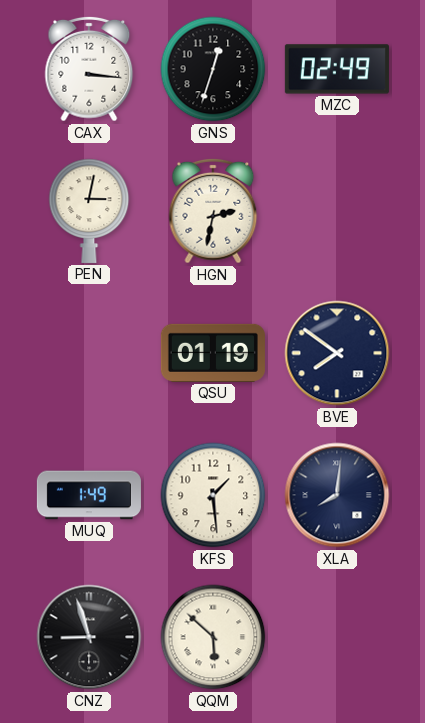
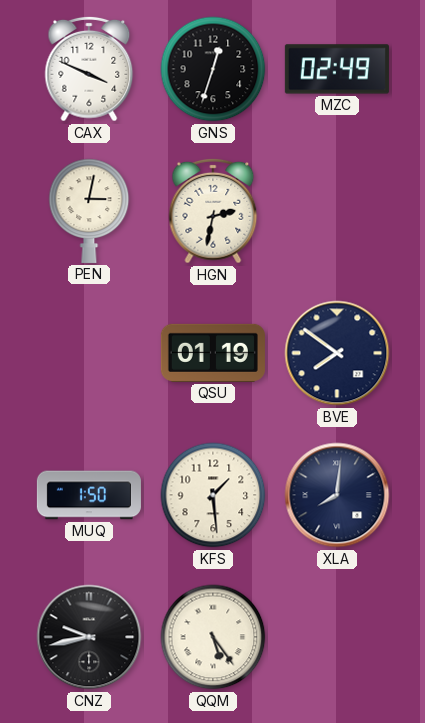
CAX: 3:16 -> 3:49 (89, 69)
MUQ: 1:49 -> 1:50 (89, 495)
CNZ: 8:57 -> 9:43 (89, 637)
QQM: 5:52 -> 5:24 (213, 637)
